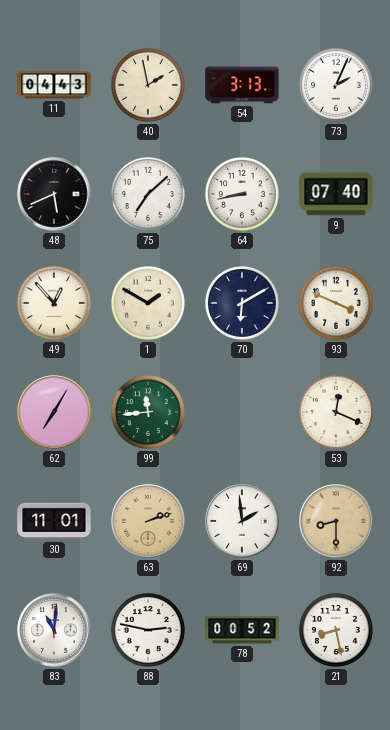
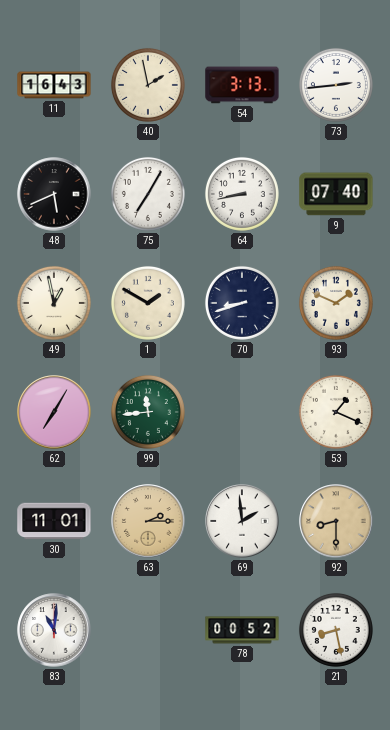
11: 04:43 -> 16:43 (54, 85)
73: 2:04 -> 2:44 (336, 85)
75: 7:08 -> 7:05 (148, 194)
49: 12:53 -> 12:58 (54, 303)
70: 6:10 -> 8:42 (242, 303)
93: 3:49 -> 1:49 (336, 303)
53: 12:19 -> 1:19 (336, 412)
63: 2:12 -> 2:15 (148, 521)
88: 2:47 -> none (148, 630)
